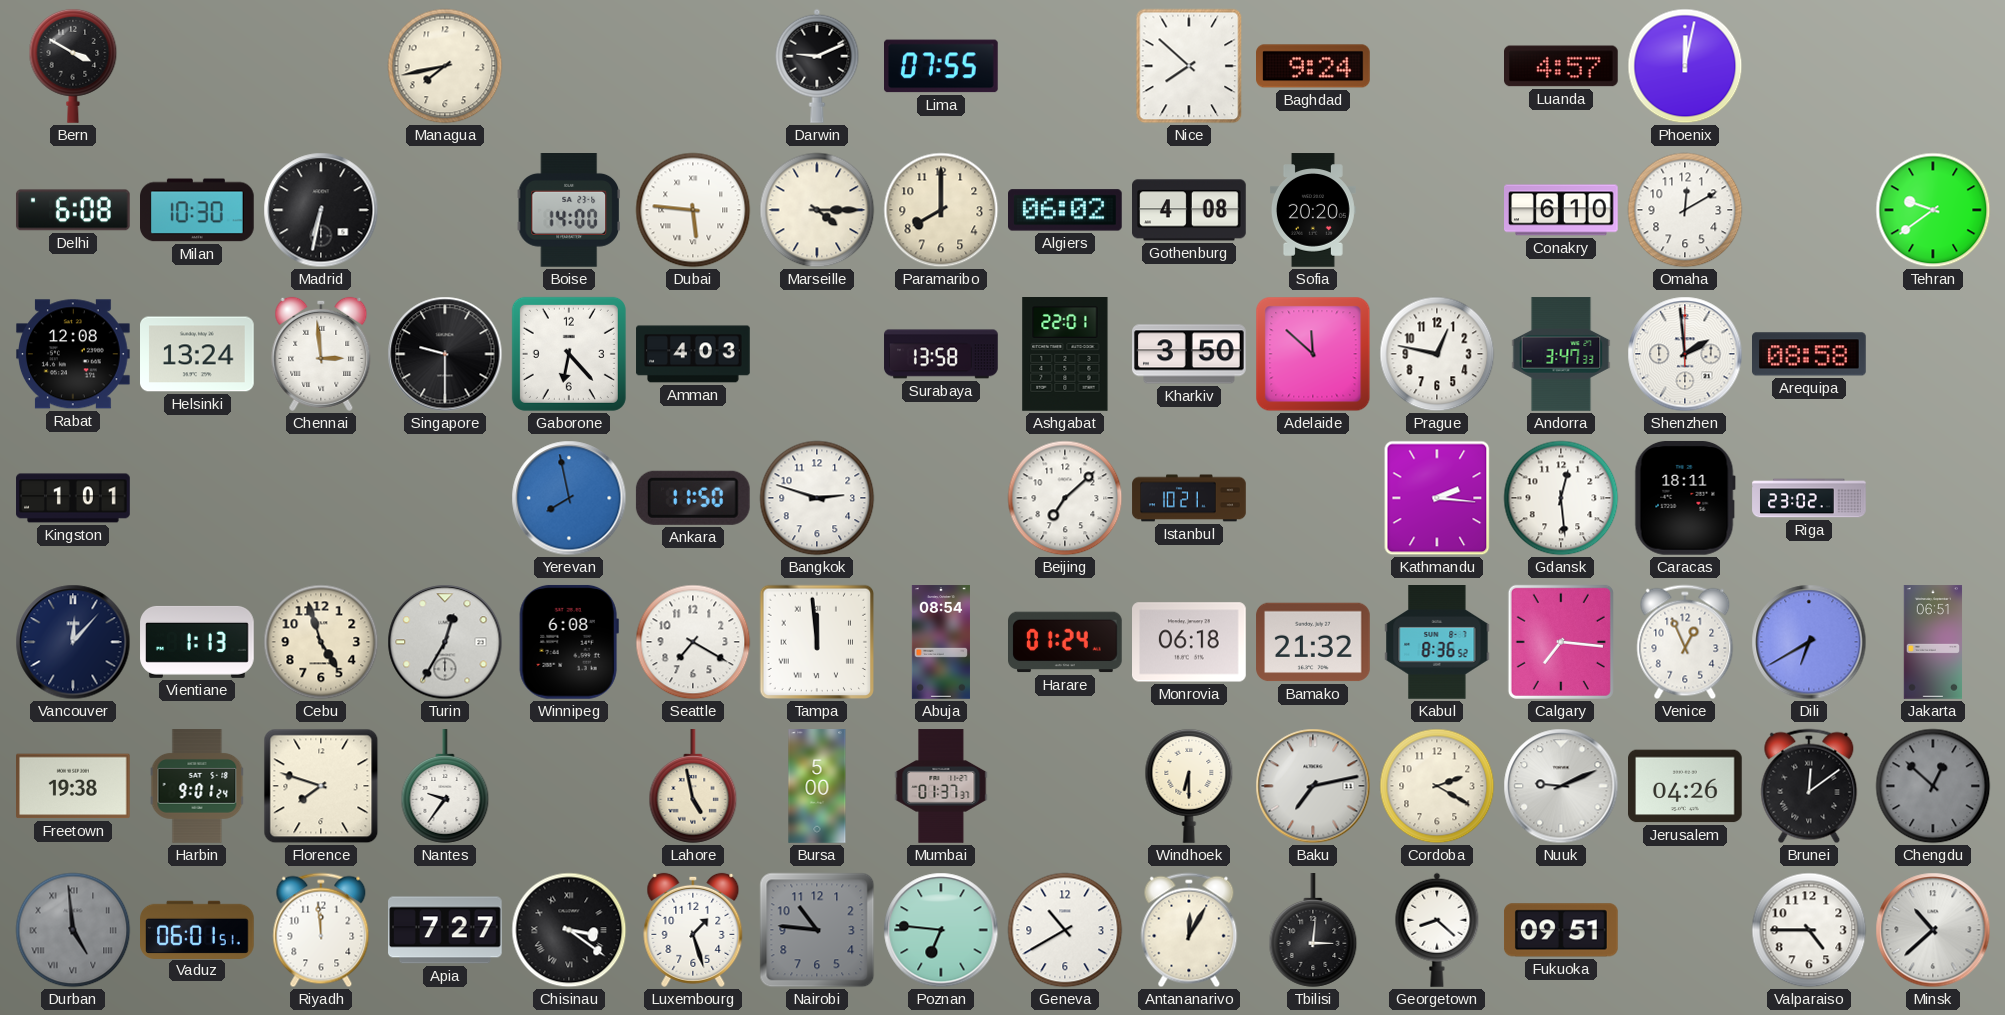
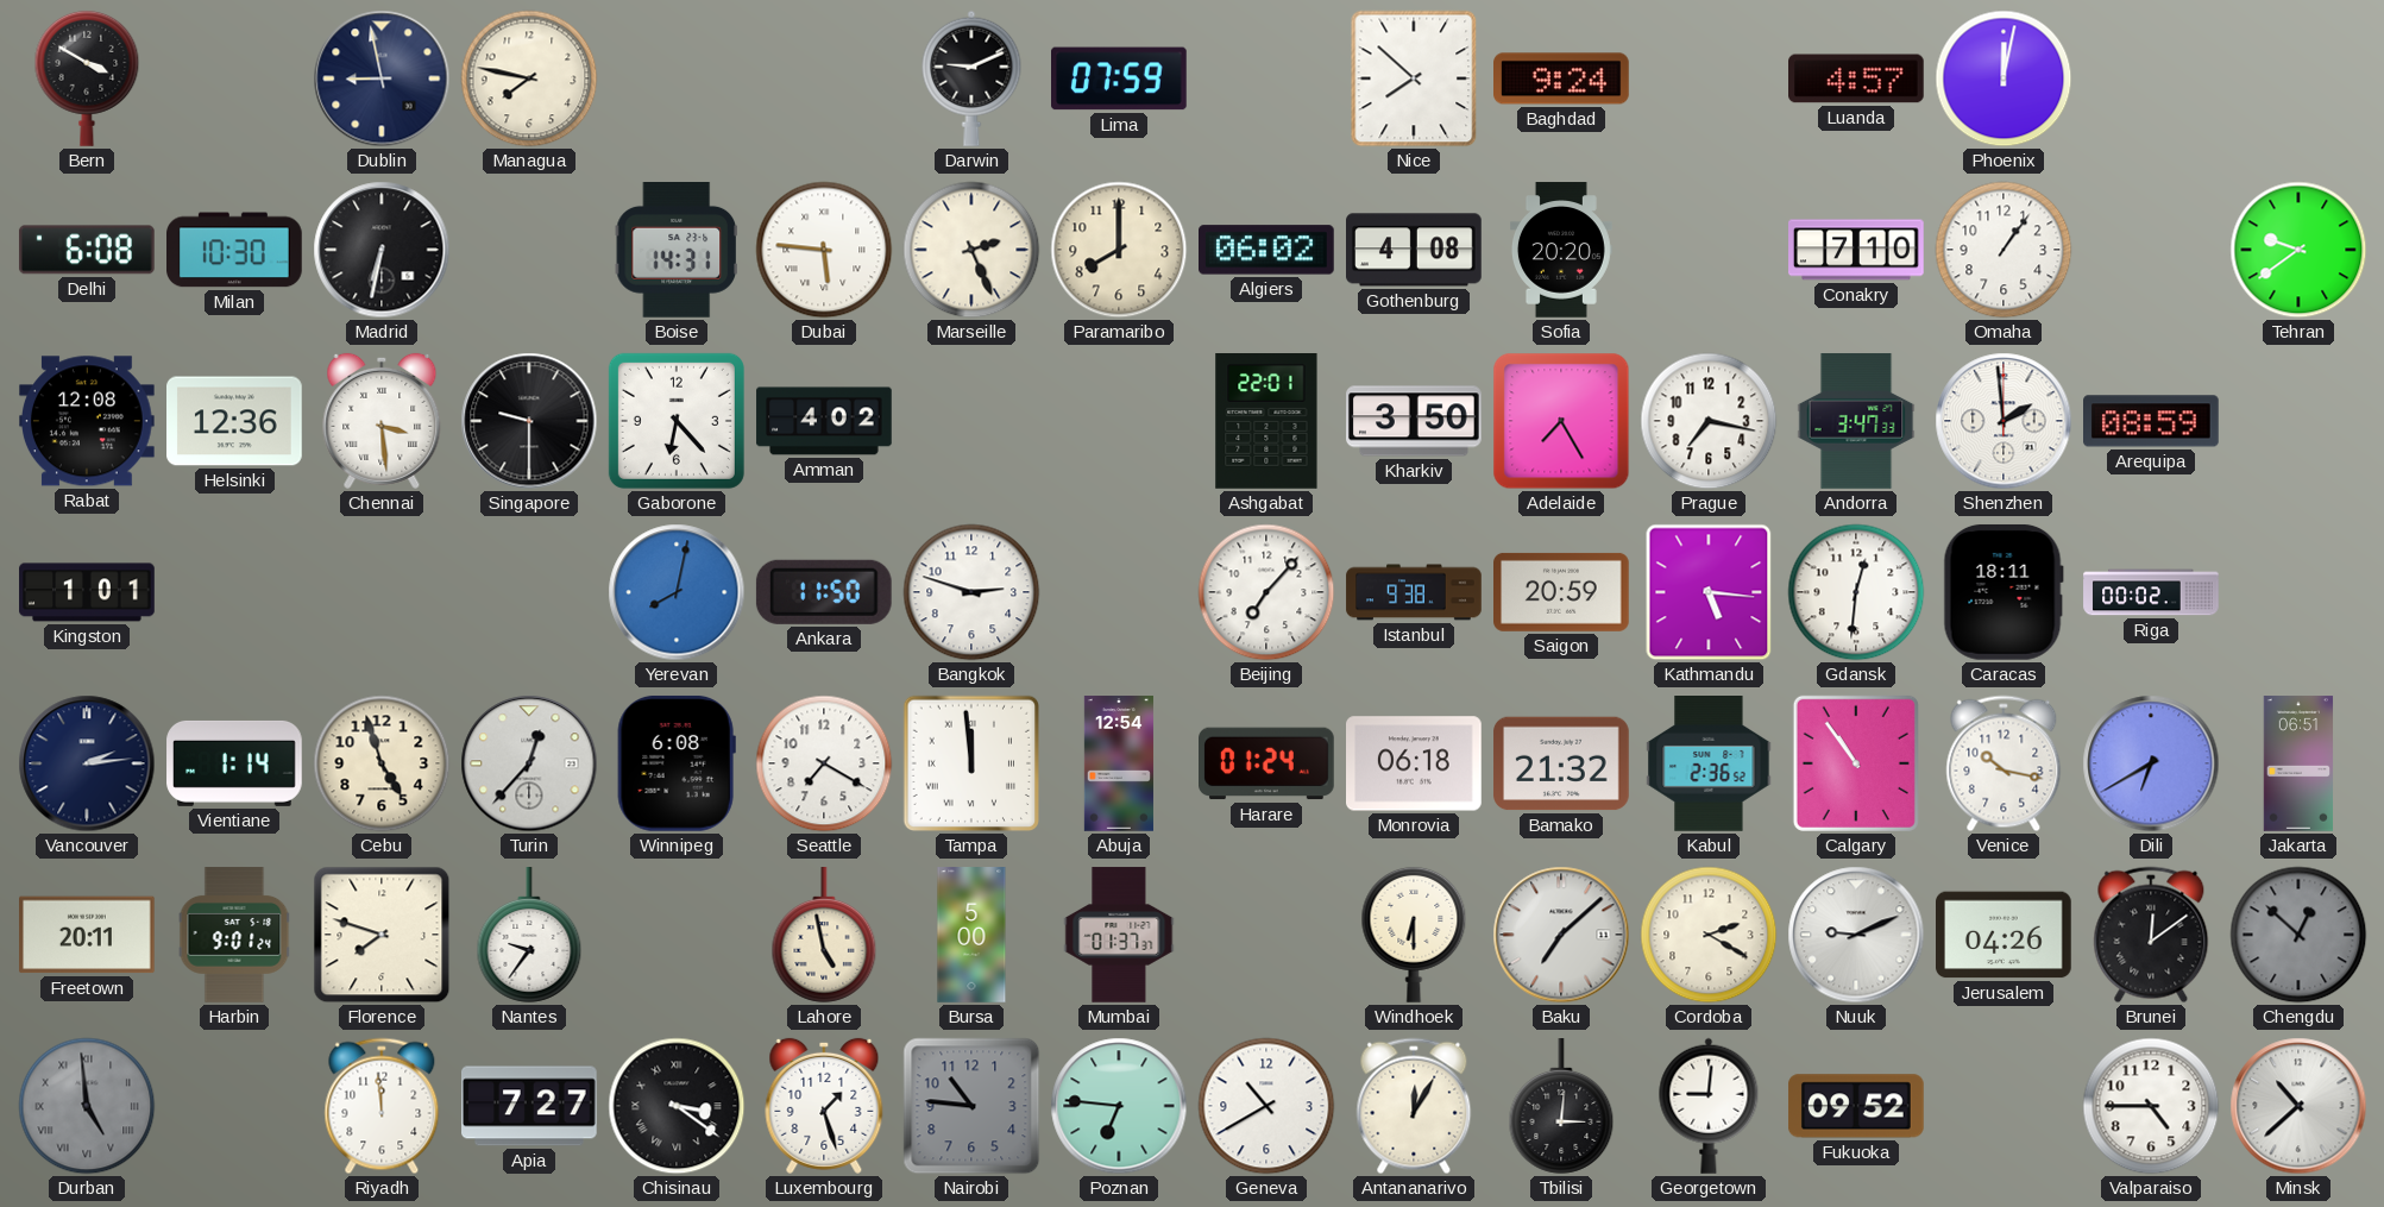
Dublin: none -> 8:58 (382, 78)
Managua: 7:43 -> 7:47 (529, 78)
Lima: 07:55 -> 07:59 (1120, 78)
Boise: 14:00 -> 14:31 (675, 251)
Marseille: 4:15 -> 2:26 (971, 250)
Conakry: 6:10 -> 7:10 (1856, 250)
Omaha: 12:10 -> 1:06 (2004, 250)
Helsinki: 13:24 -> 12:36 (234, 421)
Chennai: 2:59 -> 3:29 (382, 421)
Amman: 4:03 -> 4:02 (824, 421)
Surabaya: 13:58 -> none (941, 354)
Adelaide: 11:52 -> 7:25 (1561, 421)
Prague: 12:47 -> 7:17 (1709, 421)
Arequipa: 08:58 -> 08:59 (2152, 421)
Yerevan: 7:58 -> 8:02 (677, 592)
Beijing: 7:08 -> 7:07 (1266, 592)
Istanbul: 10:21 -> 9:38 (1414, 592)
Saigon: none -> 20:59 (1562, 592)
Kathmandu: 2:16 -> 5:16 (1709, 592)
Gdansk: 12:29 -> 12:31 (1856, 592)
Riga: 23:02 -> 00:02 (2151, 592)
Vancouver: 12:07 -> 2:14 (87, 763)
Vientiane: 1:13 -> 1:14 (234, 763)
Turin: 12:35 -> 12:37 (529, 763)
Abuja: 08:54 -> 12:54 (1119, 763)
Kabul: 8:36 -> 2:36 (1709, 763)
Calgary: 7:16 -> 10:54 (1856, 763)
Venice: 12:56 -> 10:17 (2004, 763)
Freetown: 19:38 -> 20:11 (88, 935)
Baku: 7:13 -> 7:08 (1561, 935)
Vaduz: 06:01 -> none (197, 929)
Georgetown: 8:22 -> 9:01 (1709, 1106)
Fukuoka: 09:51 -> 09:52 (1857, 1106)
